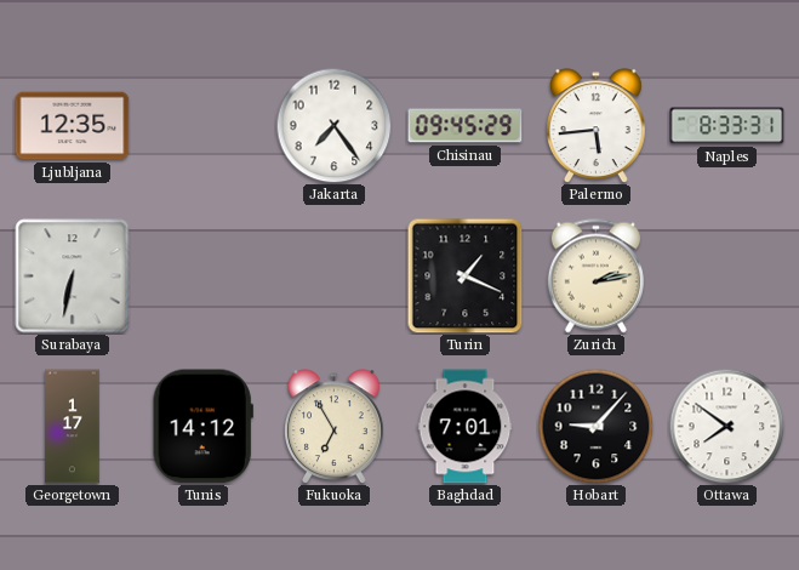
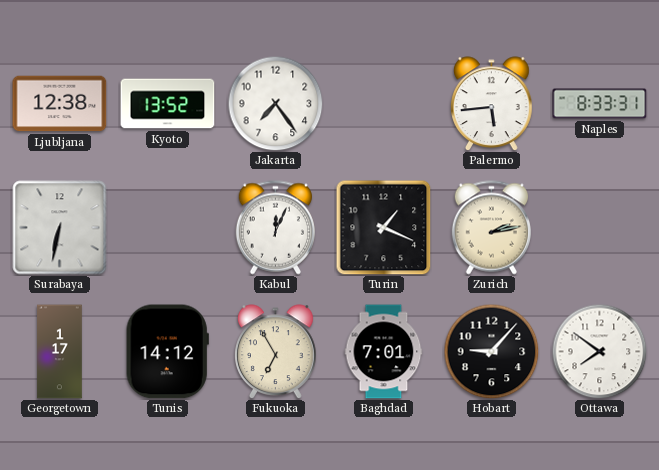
Ljubljana: 12:35 -> 12:38 (60, 104)
Kyoto: none -> 13:52 (168, 104)
Chisinau: 09:45 -> none (466, 126)
Kabul: none -> 12:04 (275, 228)
